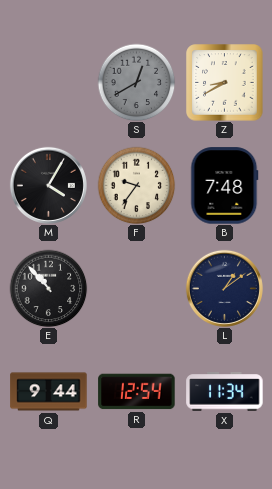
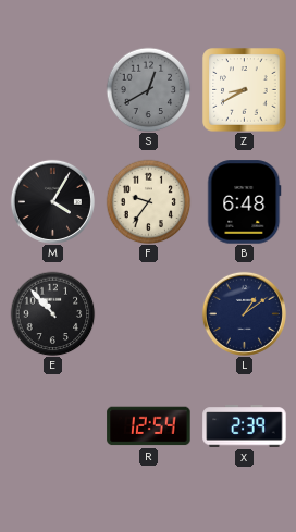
B: 7:48 -> 6:48 (245, 202)
Q: 9:44 -> none (49, 392)
X: 11:34 -> 2:39 (245, 426)
